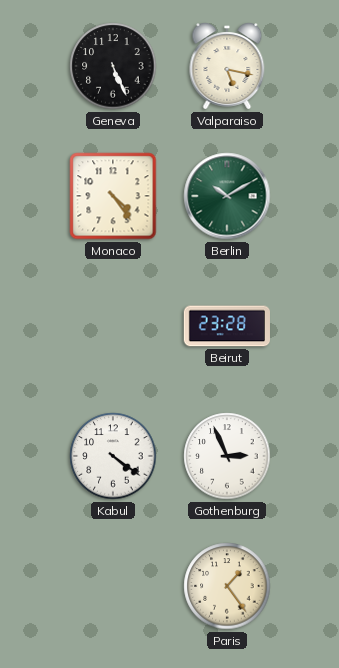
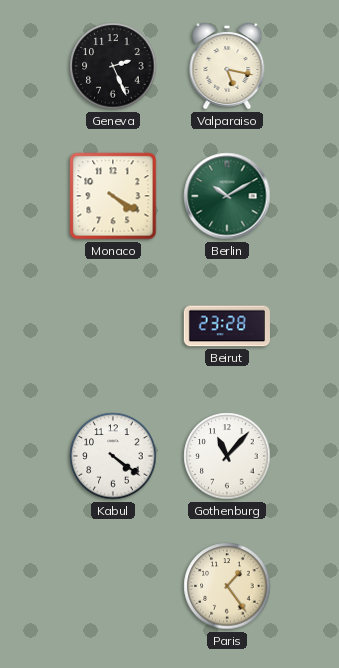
Geneva: 5:26 -> 2:26 (113, 66)
Monaco: 4:24 -> 4:20 (113, 196)
Gothenburg: 2:56 -> 11:07 (227, 456)
